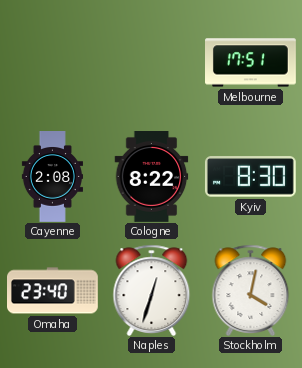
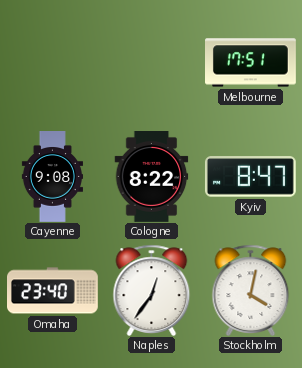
Cayenne: 2:08 -> 9:08 (52, 177)
Kyiv: 8:30 -> 8:47 (250, 177)
Naples: 12:33 -> 12:36 (152, 290)
